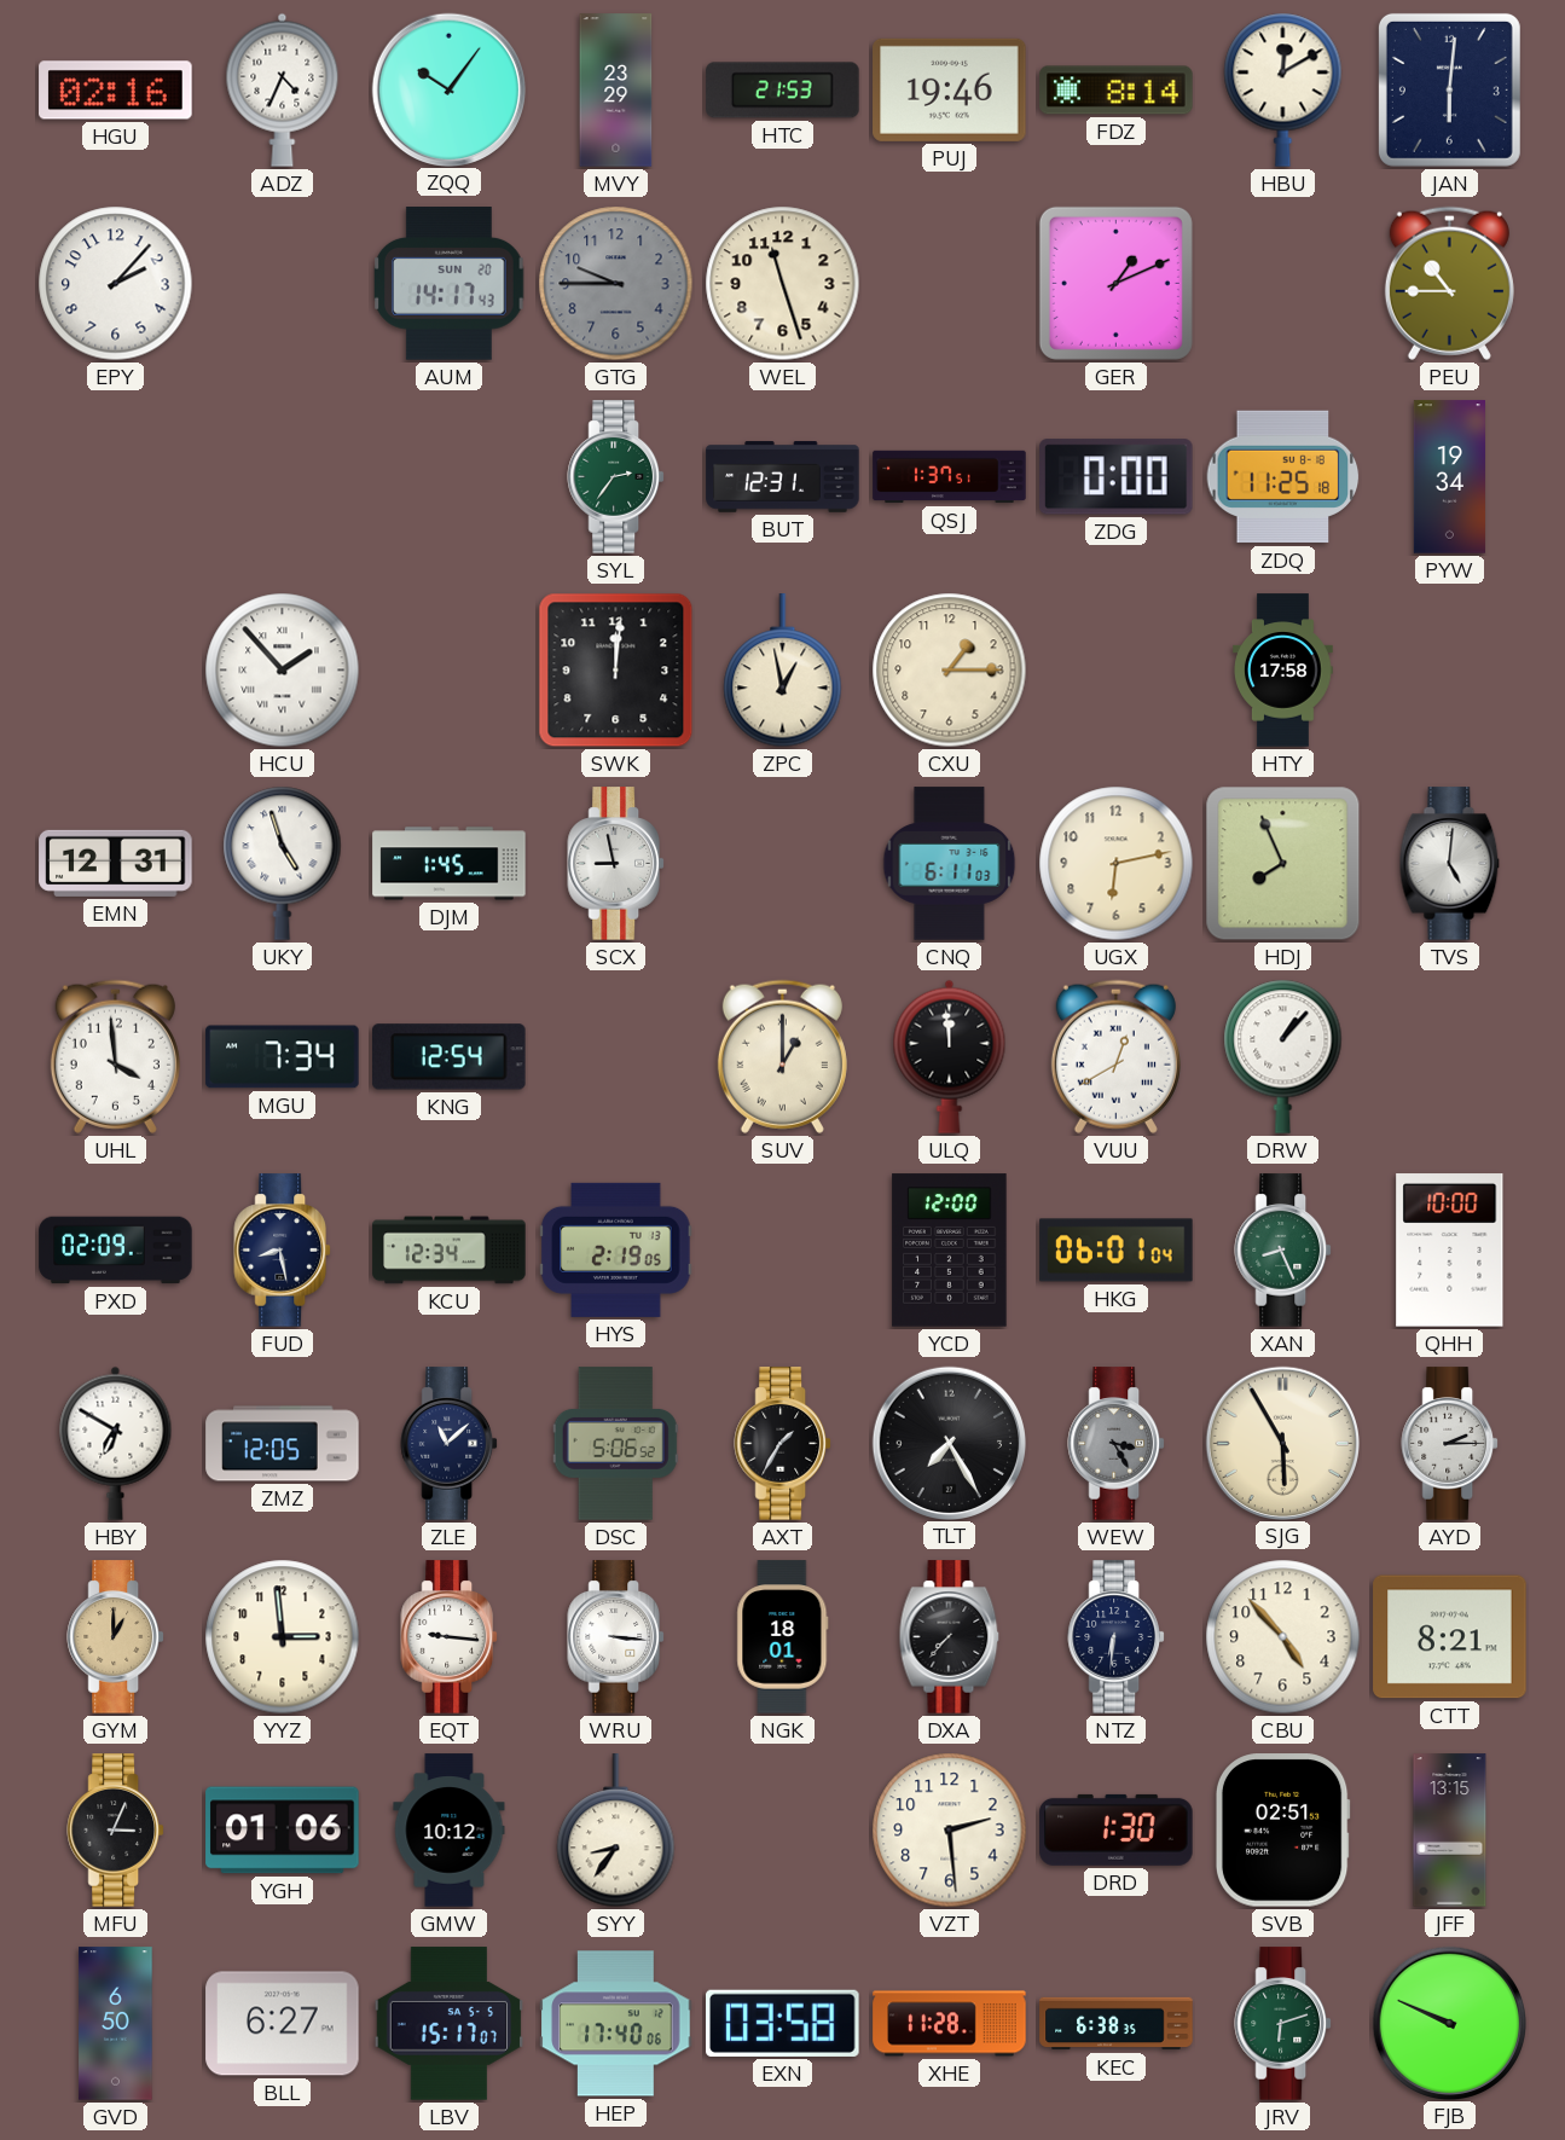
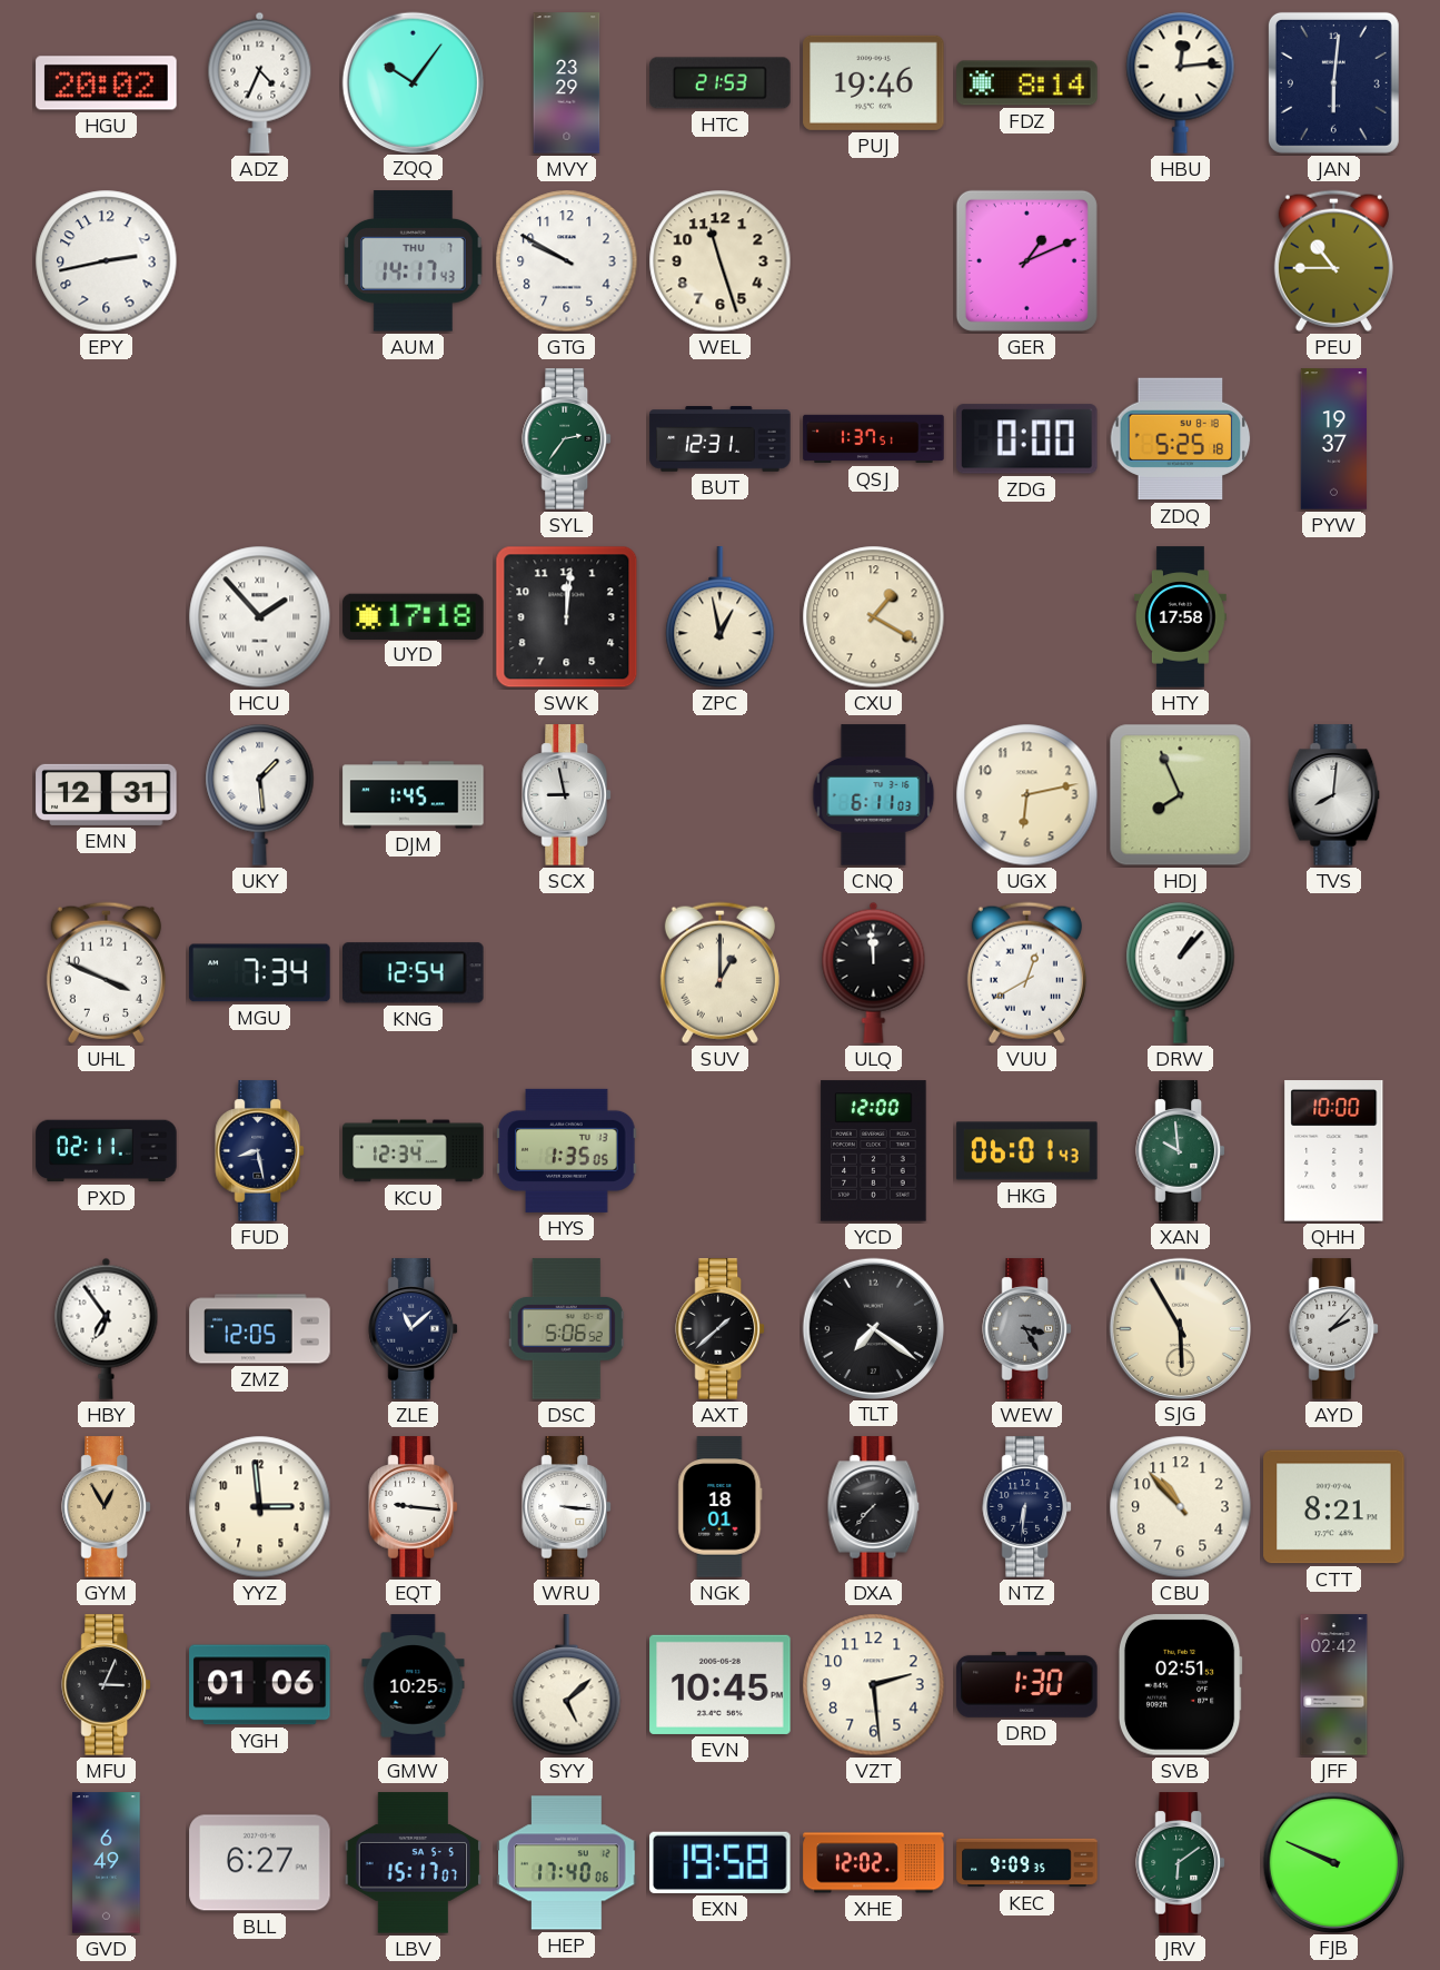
HGU: 02:16 -> 20:02 (107, 83)
HBU: 12:10 -> 12:14 (1181, 82)
EPY: 2:07 -> 2:43 (107, 261)
AUM date: SUN 20 -> THU 7 (414, 261)
GTG: 9:45 -> 9:50 (567, 261)
GTG dial: grey -> white (567, 261)
ZDQ: 11:25 -> 5:25 (1181, 439)
PYW: 19:34 -> 19:37 (1333, 439)
UYD: none -> 17:18 (414, 616)
CXU: 1:15 -> 1:20 (874, 617)
UKY: 4:57 -> 1:29 (260, 794)
TVS: 5:01 -> 8:01 (1334, 795)
UHL: 3:59 -> 3:49 (106, 972)
PXD: 02:09 -> 02:11 (107, 1151)
HYS: 2:19 -> 1:35 (567, 1150)
HKG: 06:01:04 -> 06:01:43 (1027, 1151)
XAN: 8:26 -> 9:59 (1180, 1151)
HBY: 6:50 -> 6:54 (107, 1328)
AXT: 1:35 -> 1:38 (719, 1329)
TLT: 7:25 -> 7:21 (873, 1328)
AYD: 2:15 -> 2:07 (1333, 1329)
GYM: 1:00 -> 12:55 (106, 1507)
CBU: 4:53 -> 10:53 (1181, 1507)
GMW: 10:12 -> 10:25 (414, 1685)
SYY: 8:36 -> 5:08 (567, 1685)
EVN: none -> 10:45 (721, 1684)
JFF: 13:15 -> 02:42 (1334, 1685)
GVD: 6:50 -> 6:49 (107, 1863)
EXN: 03:58 -> 19:58 (721, 1862)
XHE: 11:28 -> 12:02 (874, 1863)
KEC: 6:38 -> 9:09 (1027, 1863)
JRV: 6:12 -> 6:09 (1180, 1863)
